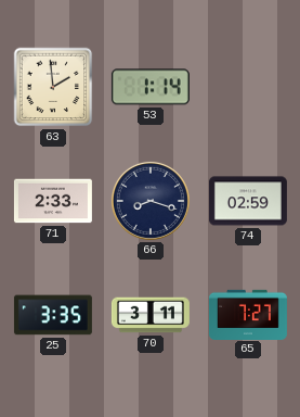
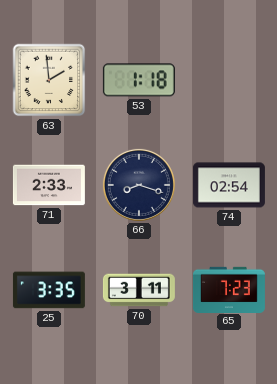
53: 1:14 -> 1:18 (139, 80)
74: 02:59 -> 02:54 (229, 185)
65: 7:27 -> 7:23 (229, 289)
